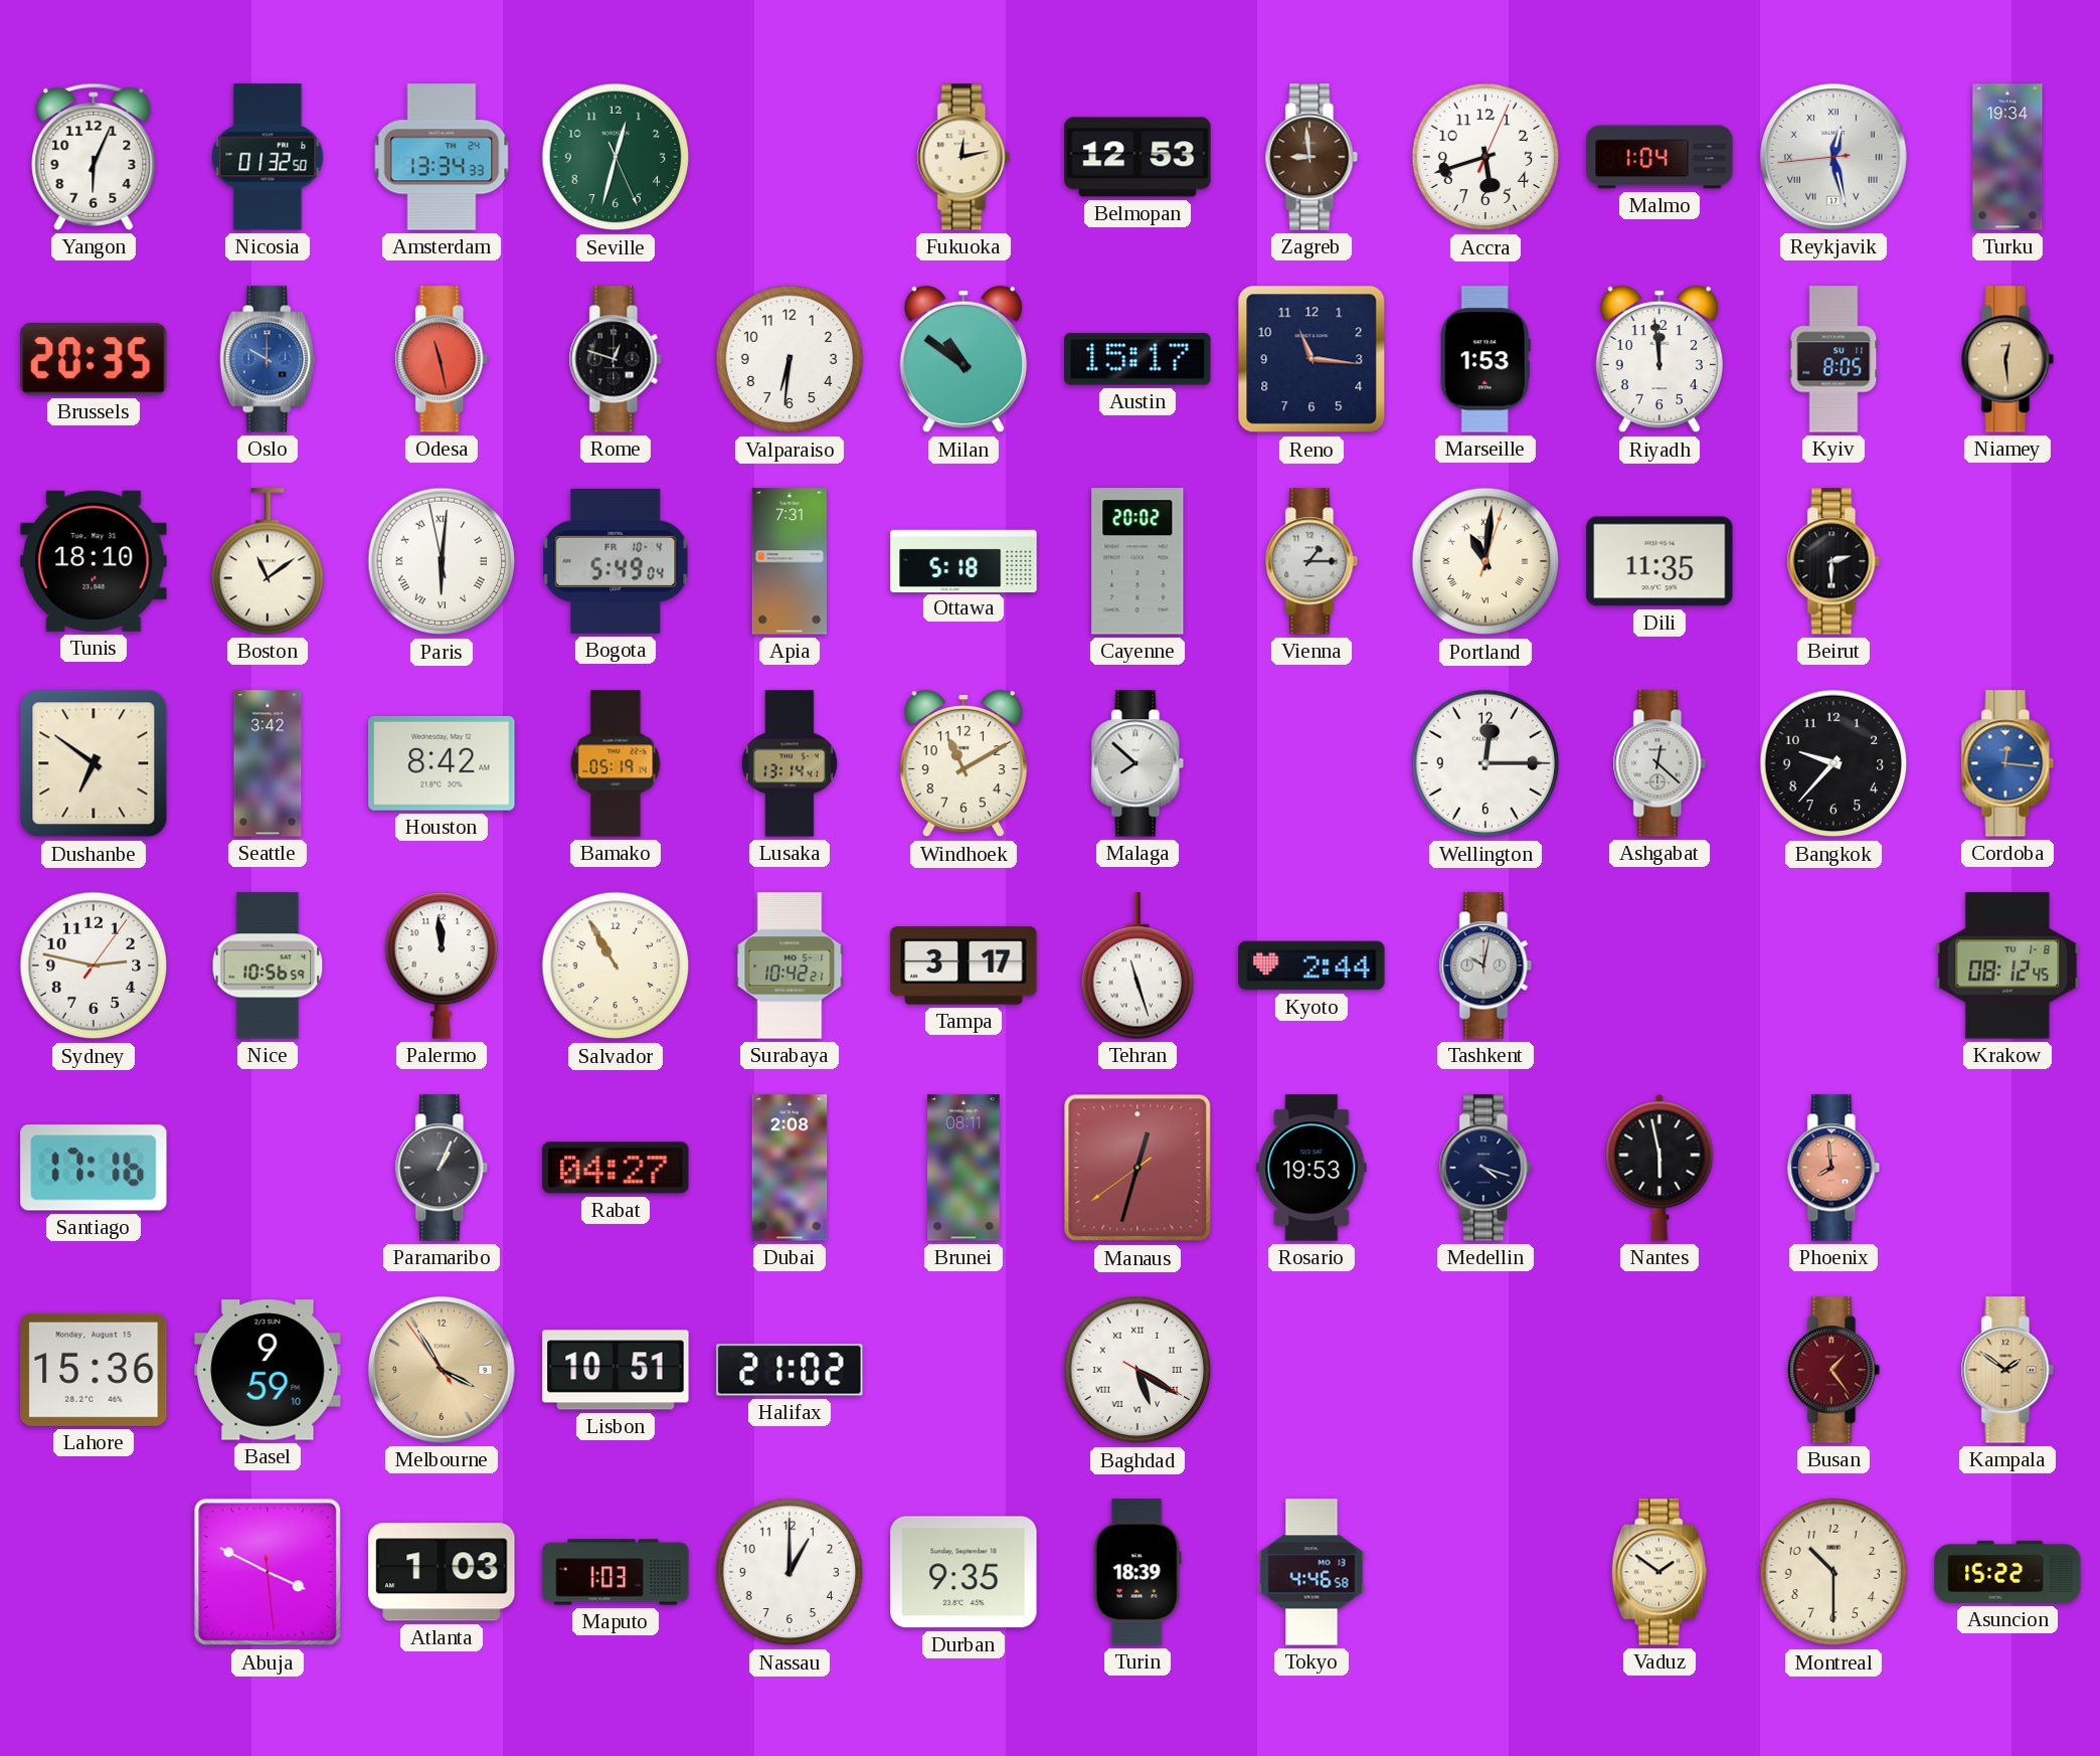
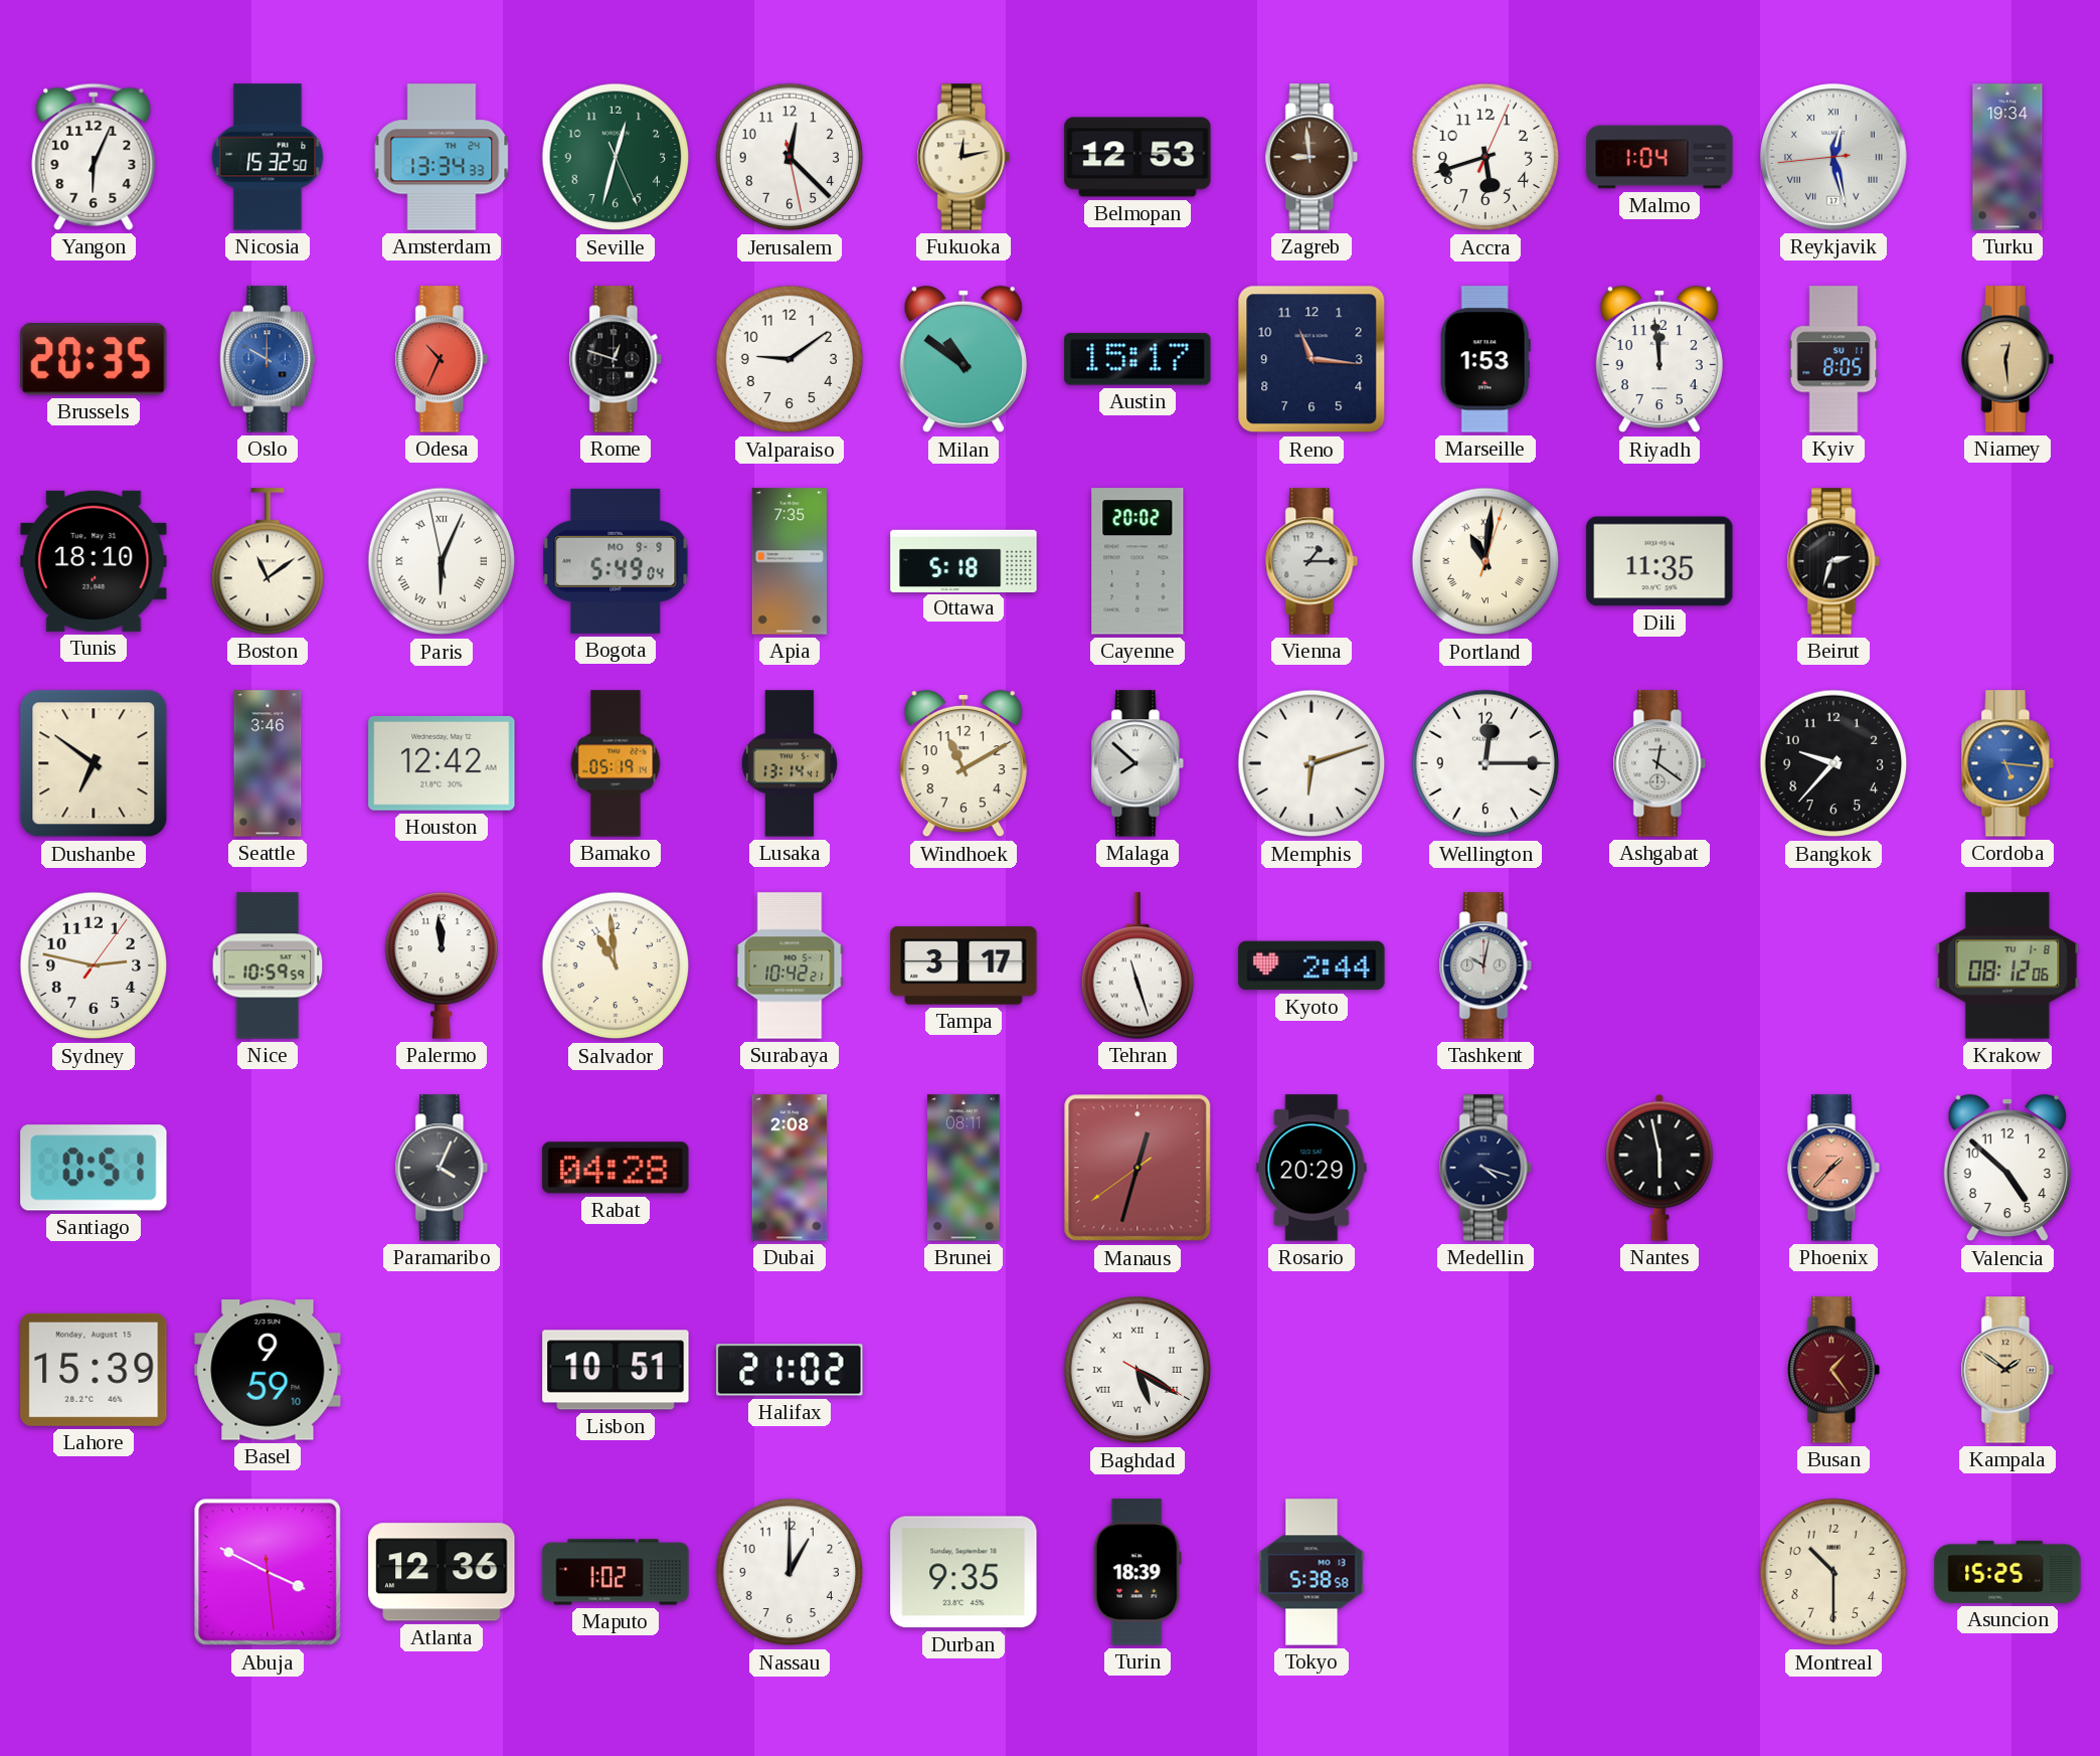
Nicosia: 01:32 -> 15:32 (268, 157)
Jerusalem: none -> 12:22 (790, 157)
Odesa: 11:28 -> 10:34 (442, 359)
Valparaiso: 6:31 -> 9:09 (790, 359)
Paris: 6:00 -> 6:03 (442, 561)
Bogota date: FR 10-4 -> MO 9-9 (616, 561)
Apia: 7:31 -> 7:35 (790, 561)
Beirut: 2:30 -> 2:33 (1833, 561)
Seattle: 3:42 -> 3:46 (268, 763)
Houston: 8:42 -> 12:42 (442, 763)
Memphis: none -> 6:12 (1311, 763)
Ashgabat: 12:22 -> 12:21 (1659, 763)
Cordoba: 12:16 -> 5:16 (2007, 763)
Nice: 10:56 -> 10:59 (268, 965)
Salvador: 10:55 -> 10:59 (616, 965)
Krakow: 08:12:45 -> 08:12:06 (2007, 965)
Santiago: 17:16 -> 0:51 (94, 1168)
Paramaribo: 1:04 -> 4:04 (442, 1168)
Rabat: 04:27 -> 04:28 (616, 1168)
Rosario: 19:53 -> 20:29 (1311, 1168)
Phoenix: 7:59 -> 1:37 (1833, 1168)
Valencia: none -> 4:52 (2007, 1168)
Lahore: 15:36 -> 15:39 (94, 1370)
Melbourne: 3:54 -> none (442, 1370)
Atlanta: 1:03 -> 12:36 (442, 1572)
Maputo: 1:03 -> 1:02 (616, 1572)
Tokyo: 4:46 -> 5:38 (1311, 1572)
Vaduz: 1:51 -> none (1659, 1572)
Asuncion: 15:22 -> 15:25 (2007, 1572)
